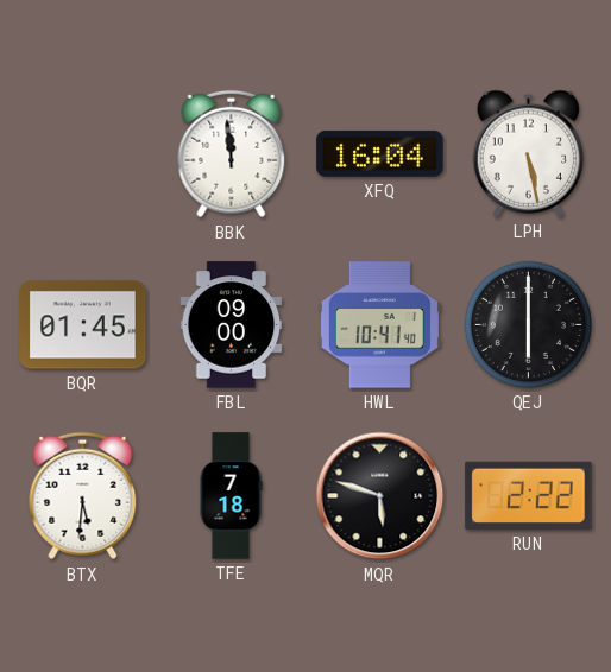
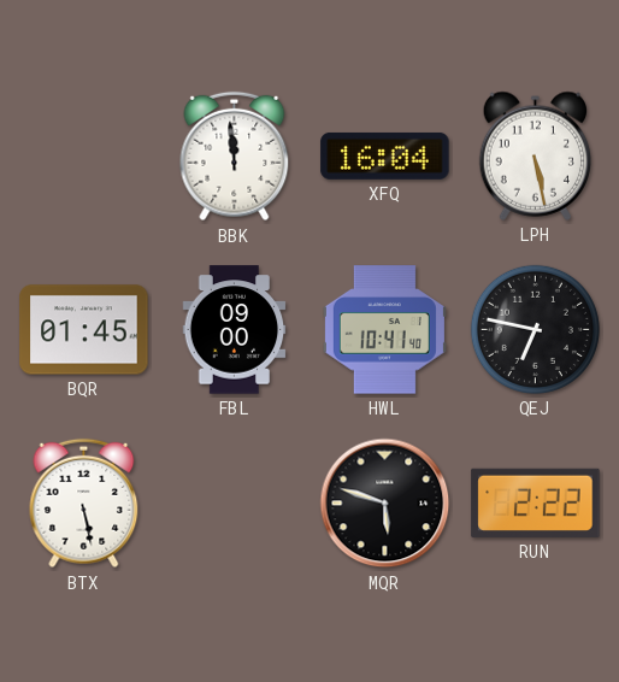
QEJ: 6:00 -> 6:47 (535, 329)
BTX: 5:31 -> 5:28 (84, 504)
TFE: 7:18 -> none (231, 496)
